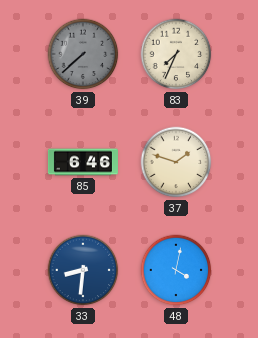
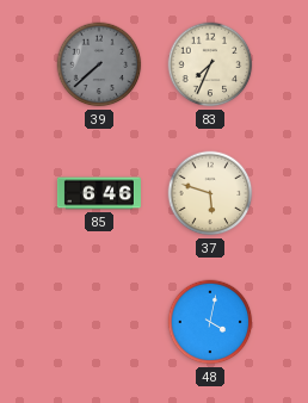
37: 1:48 -> 5:48 (210, 193)
33: 8:31 -> none (83, 270)
